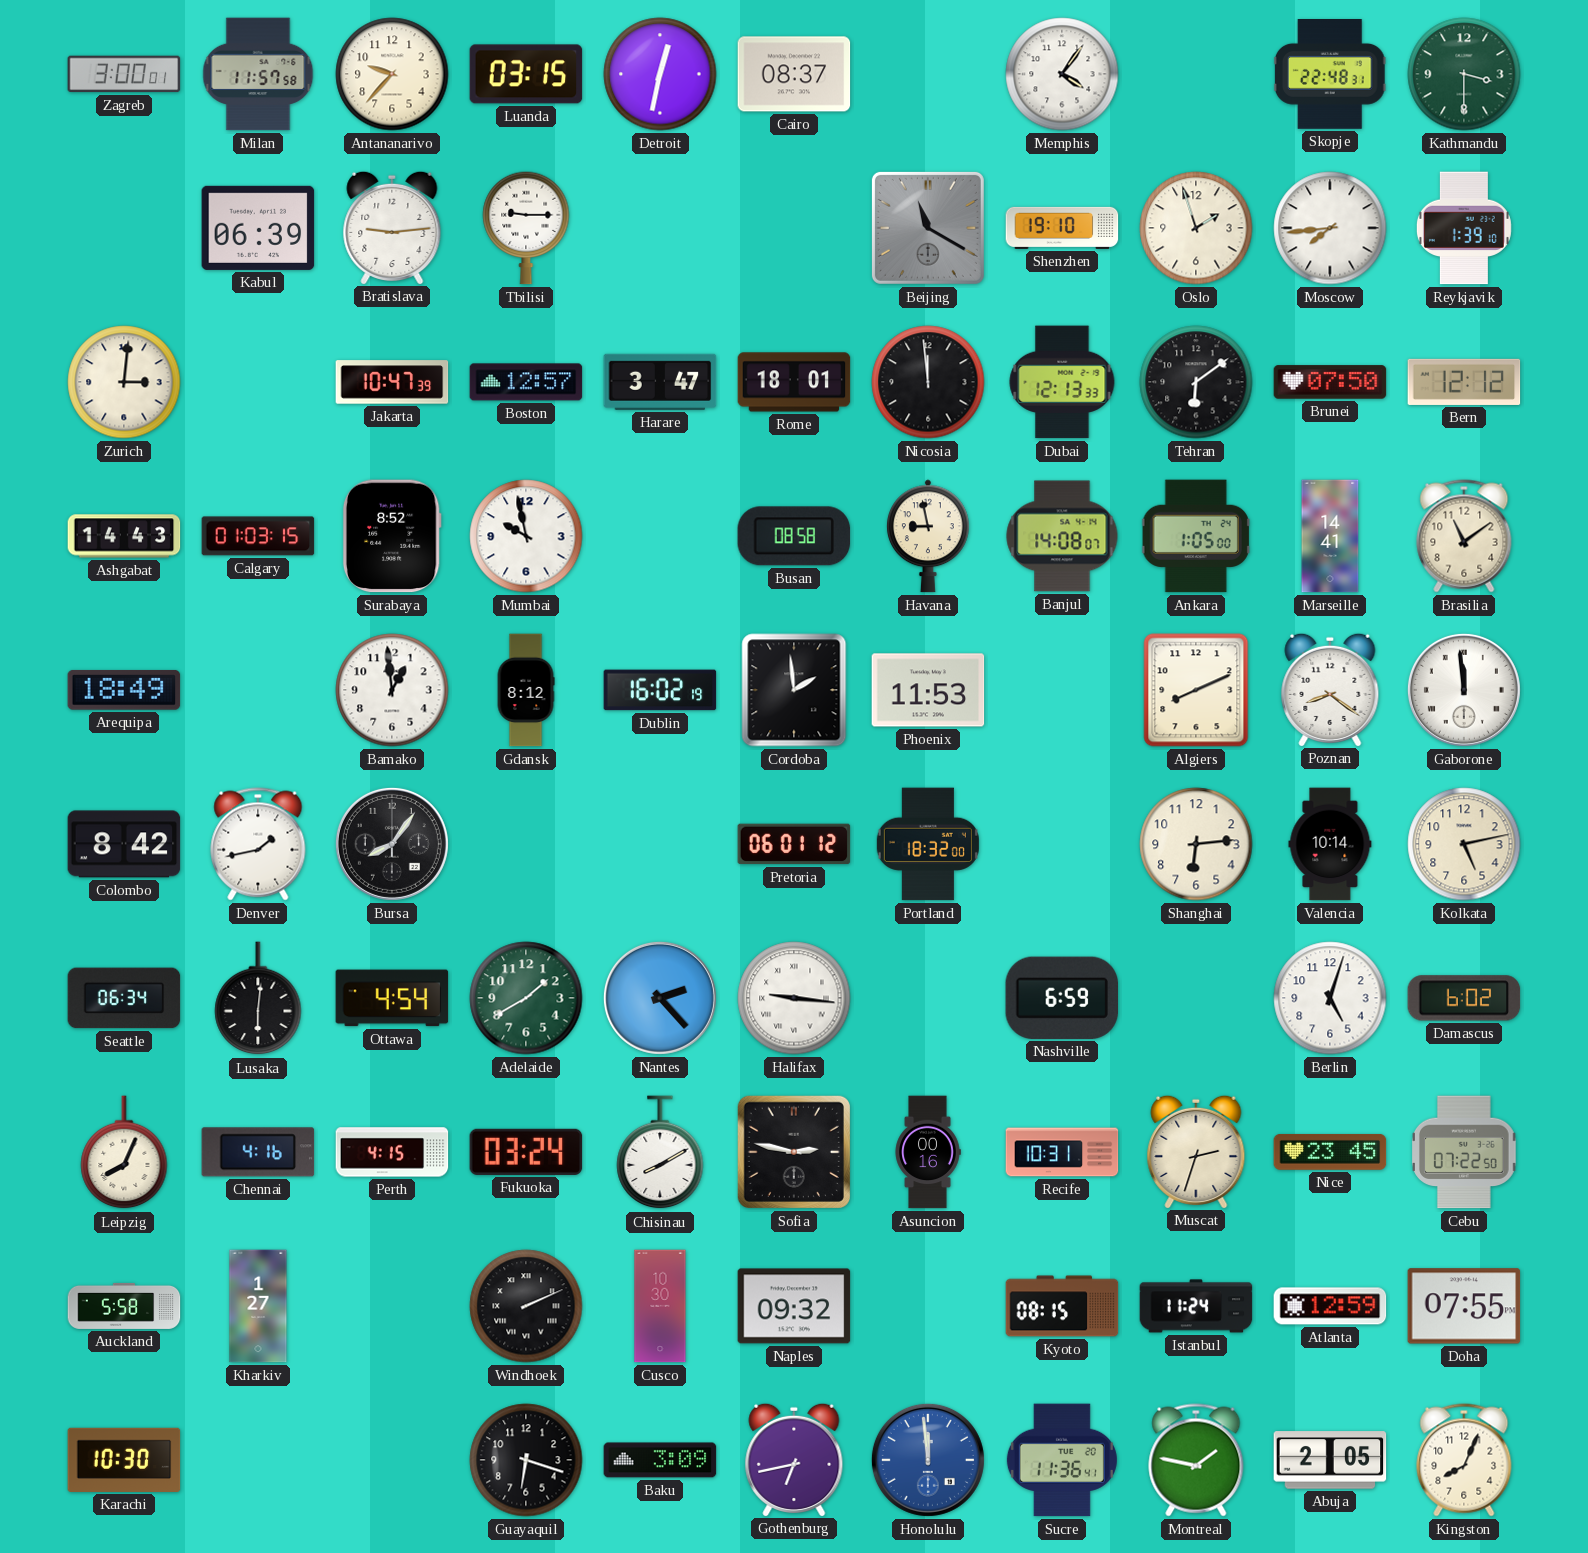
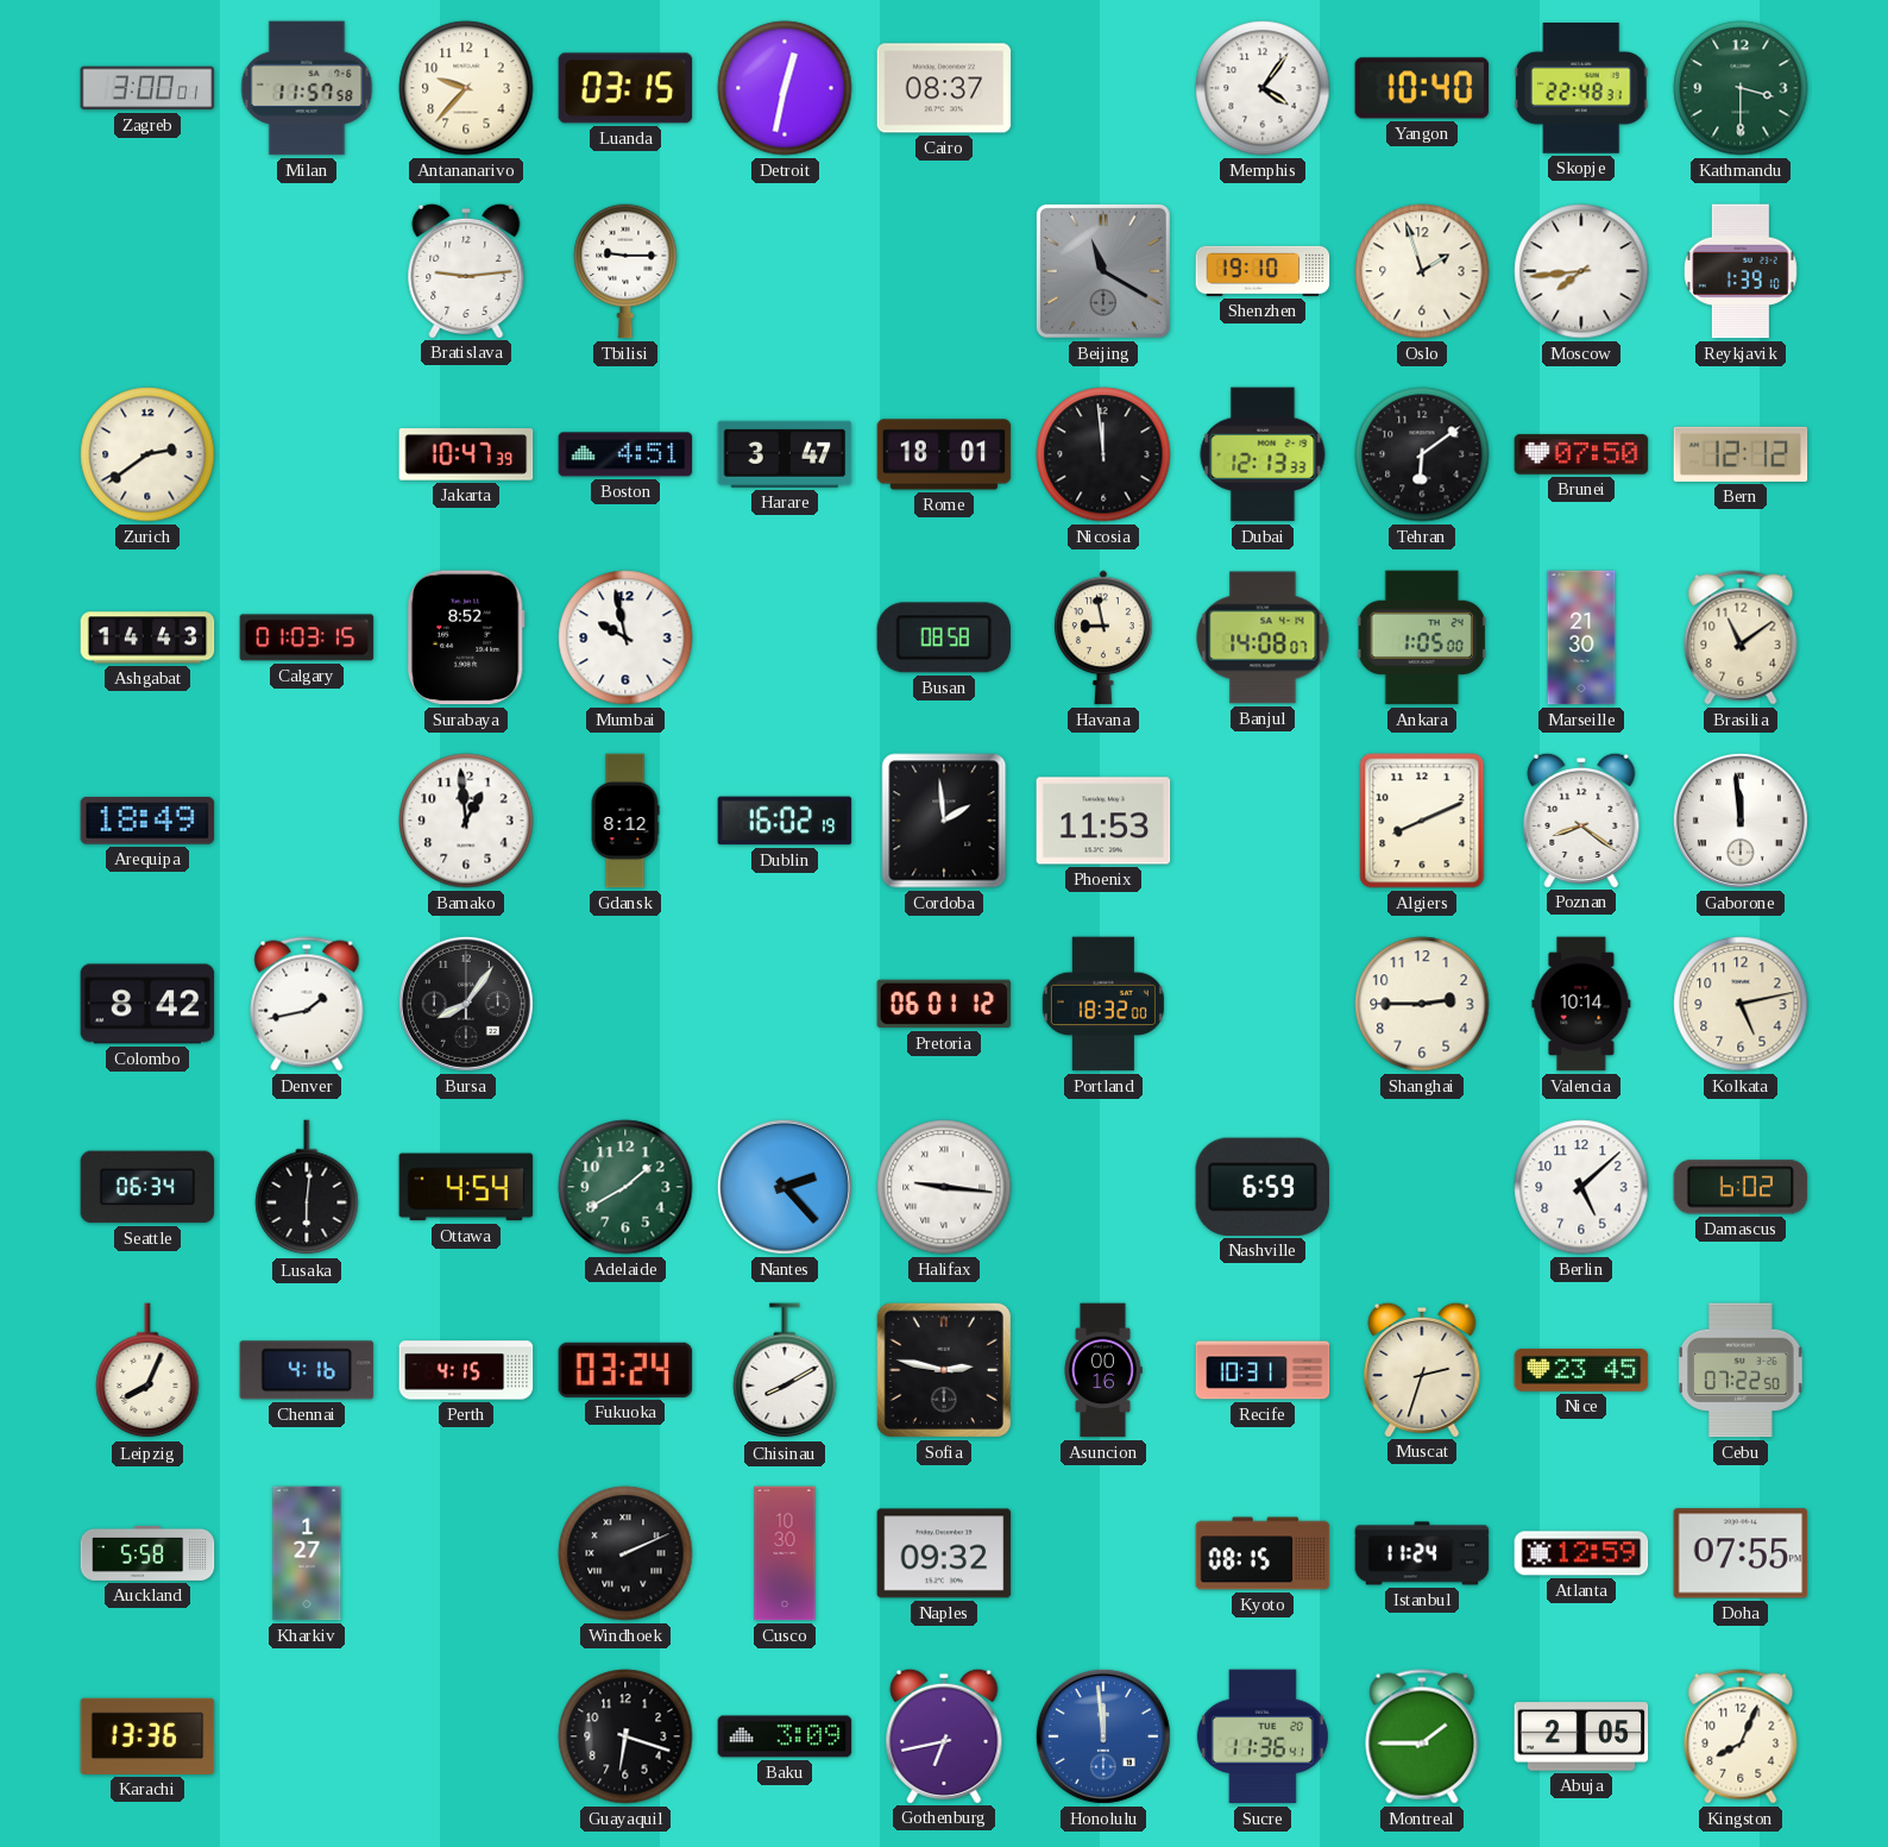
Yangon: none -> 10:40 (1422, 88)
Kabul: 06:39 -> none (258, 228)
Zurich: 3:01 -> 2:39 (147, 454)
Boston: 12:57 -> 4:51 (625, 454)
Marseille: 14:41 -> 21:30 (1581, 637)
Shanghai: 6:14 -> 2:45 (1422, 1004)
Berlin: 5:03 -> 5:08 (1581, 1187)
Karachi: 10:30 -> 13:36 (147, 1736)
Montreal: 1:47 -> 1:45 (1422, 1736)
